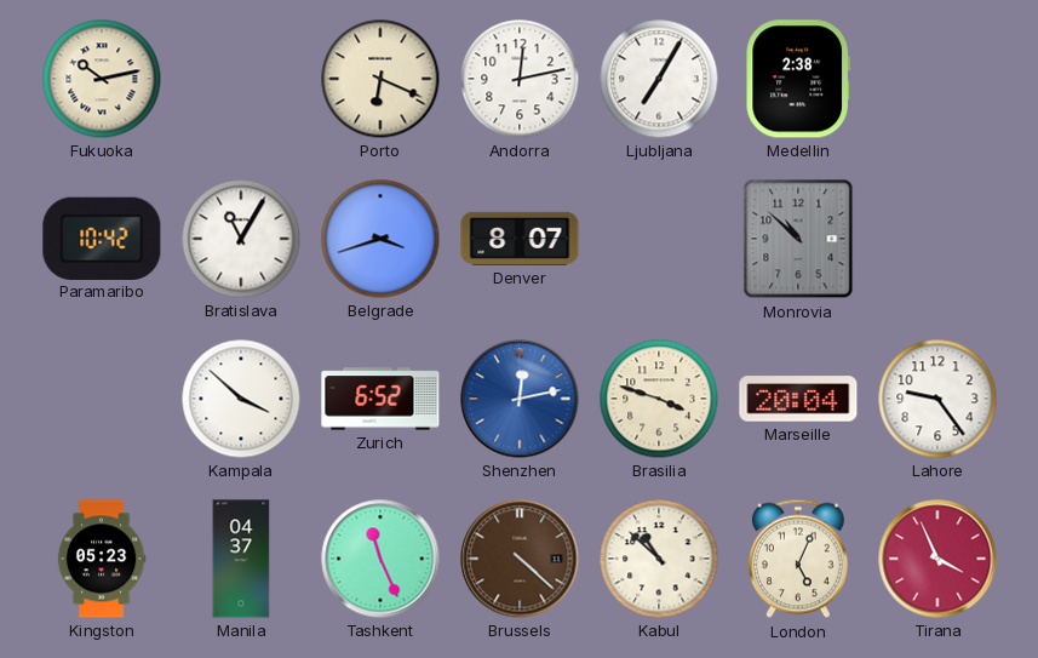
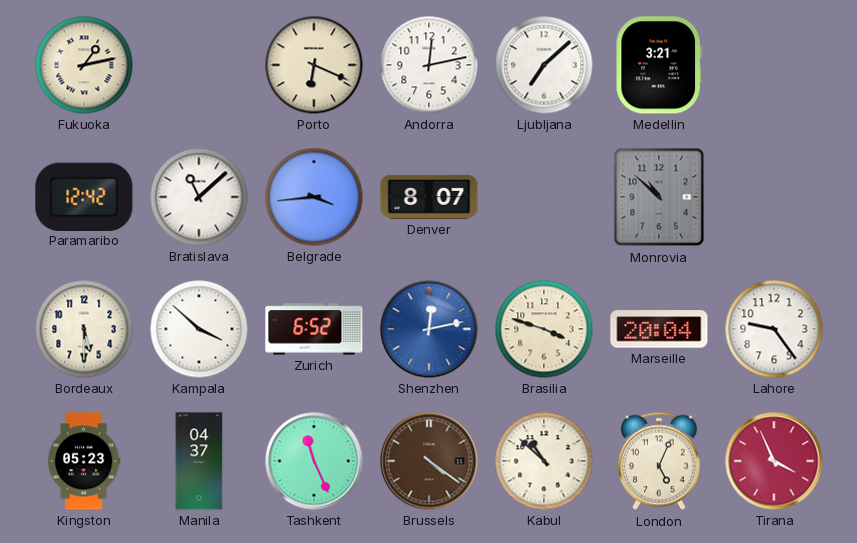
Fukuoka: 10:13 -> 1:13 (84, 65)
Ljubljana: 7:05 -> 7:08 (544, 65)
Medellin: 2:38 -> 3:21 (658, 65)
Paramaribo: 10:42 -> 12:42 (84, 196)
Bratislava: 11:05 -> 11:08 (199, 197)
Belgrade: 3:42 -> 3:44 (314, 197)
Bordeaux: none -> 5:30 (84, 329)
Brussels: 4:22 -> 4:21 (429, 461)
